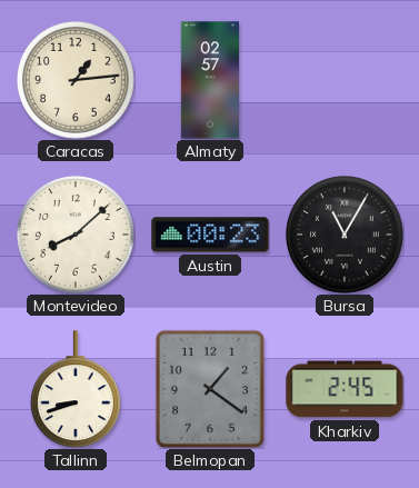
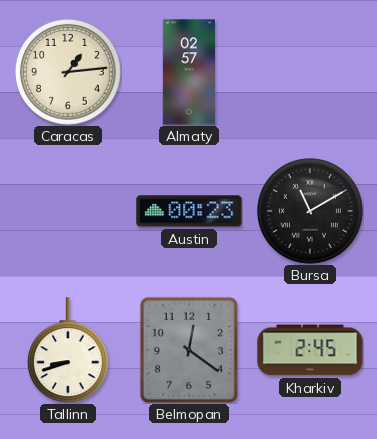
Montevideo: 8:08 -> none (77, 236)
Bursa: 11:05 -> 11:10 (311, 212)
Belmopan: 1:21 -> 12:21 (189, 350)
